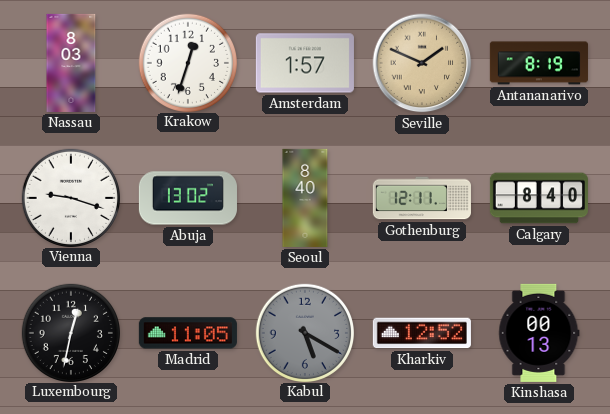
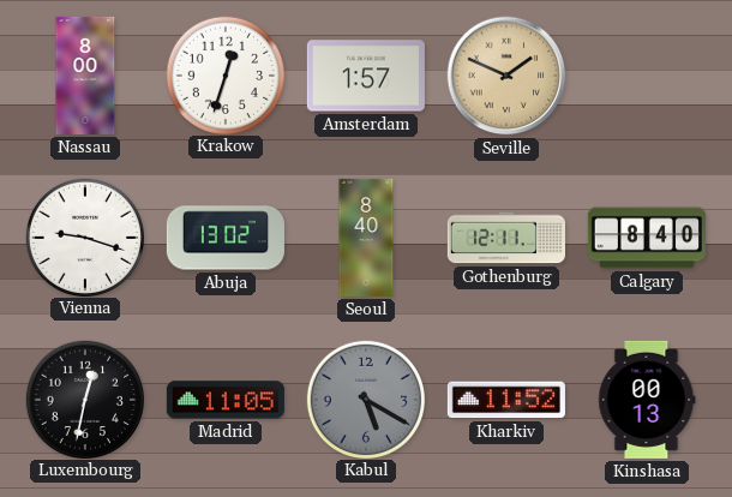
Nassau: 8:03 -> 8:00 (85, 76)
Antananarivo: 8:19 -> none (539, 63)
Kharkiv: 12:52 -> 11:52 (506, 400)
